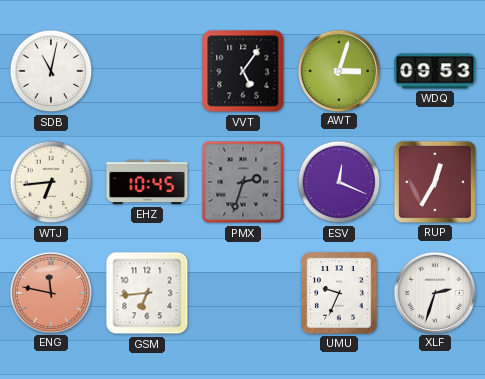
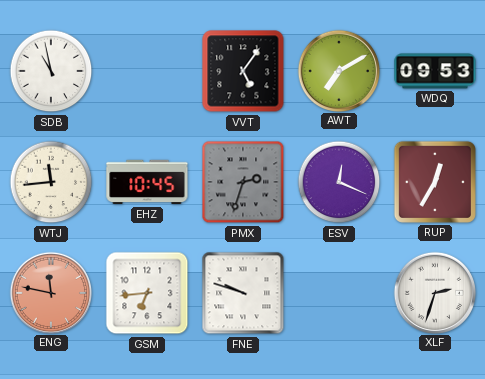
SDB: 11:02 -> 10:58 (51, 71)
AWT: 3:03 -> 7:10 (338, 70)
WTJ: 6:44 -> 11:44 (51, 182)
FNE: none -> 9:48 (243, 293)
UMU: 9:34 -> none (339, 293)
